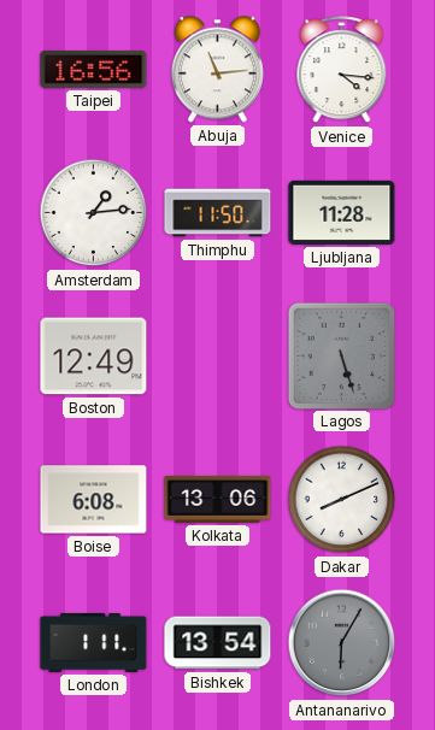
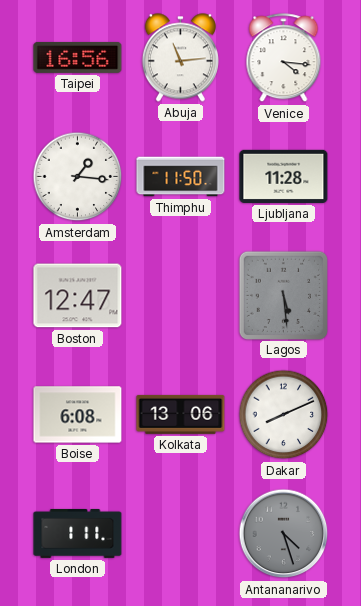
Amsterdam: 1:14 -> 1:16 (78, 177)
Boston: 12:49 -> 12:47 (78, 296)
Lagos: 5:27 -> 5:29 (283, 295)
Bishkek: 13:54 -> none (218, 643)
Antananarivo: 6:05 -> 4:27 (284, 534)
